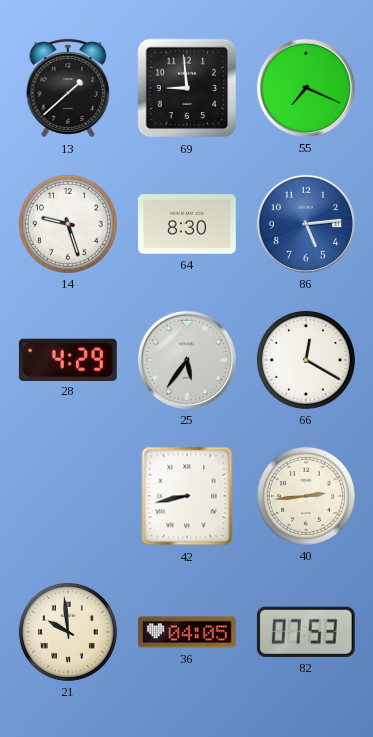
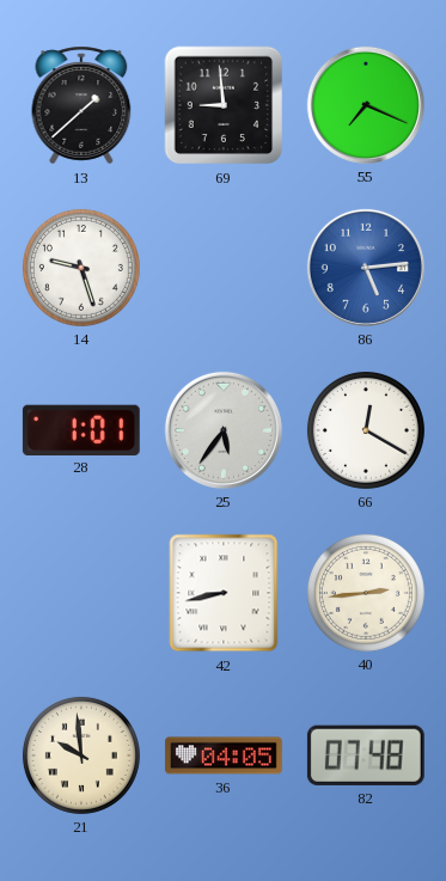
64: 8:30 -> none (187, 224)
28: 4:29 -> 1:01 (81, 429)
82: 07:53 -> 07:48 (366, 755)
